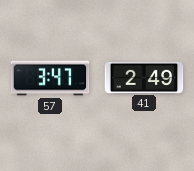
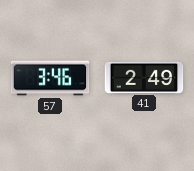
57: 3:47 -> 3:46 (50, 78)
